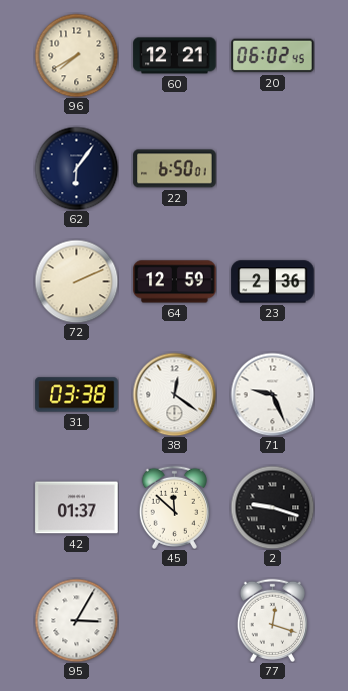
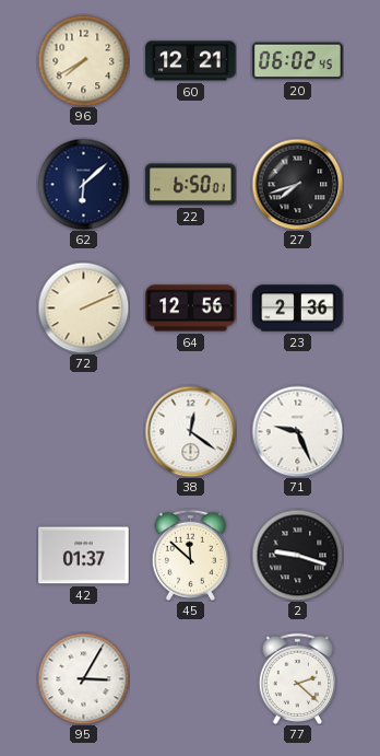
62: 6:06 -> 6:08 (83, 184)
27: none -> 7:42 (297, 184)
64: 12:59 -> 12:56 (191, 309)
31: 03:38 -> none (77, 395)
77: 12:18 -> 2:22 (297, 678)
